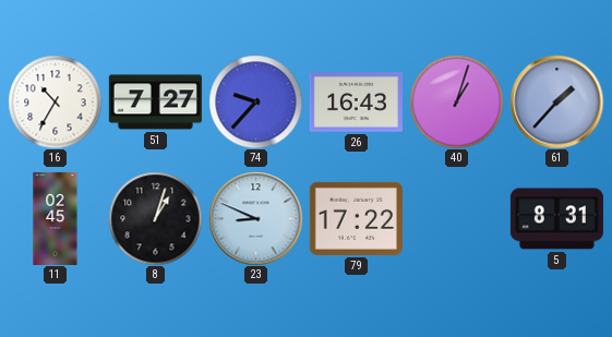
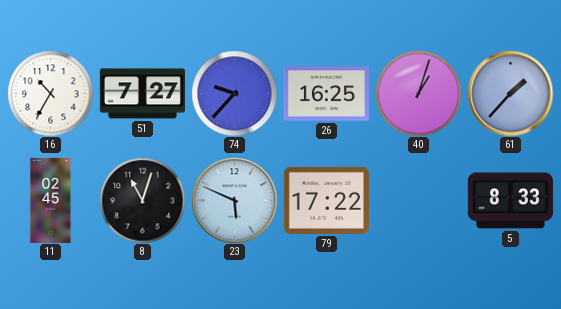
26: 16:43 -> 16:25 (326, 94)
8: 1:03 -> 11:03 (142, 200)
23: 8:49 -> 5:49 (234, 200)
5: 8:31 -> 8:33 (510, 201)
